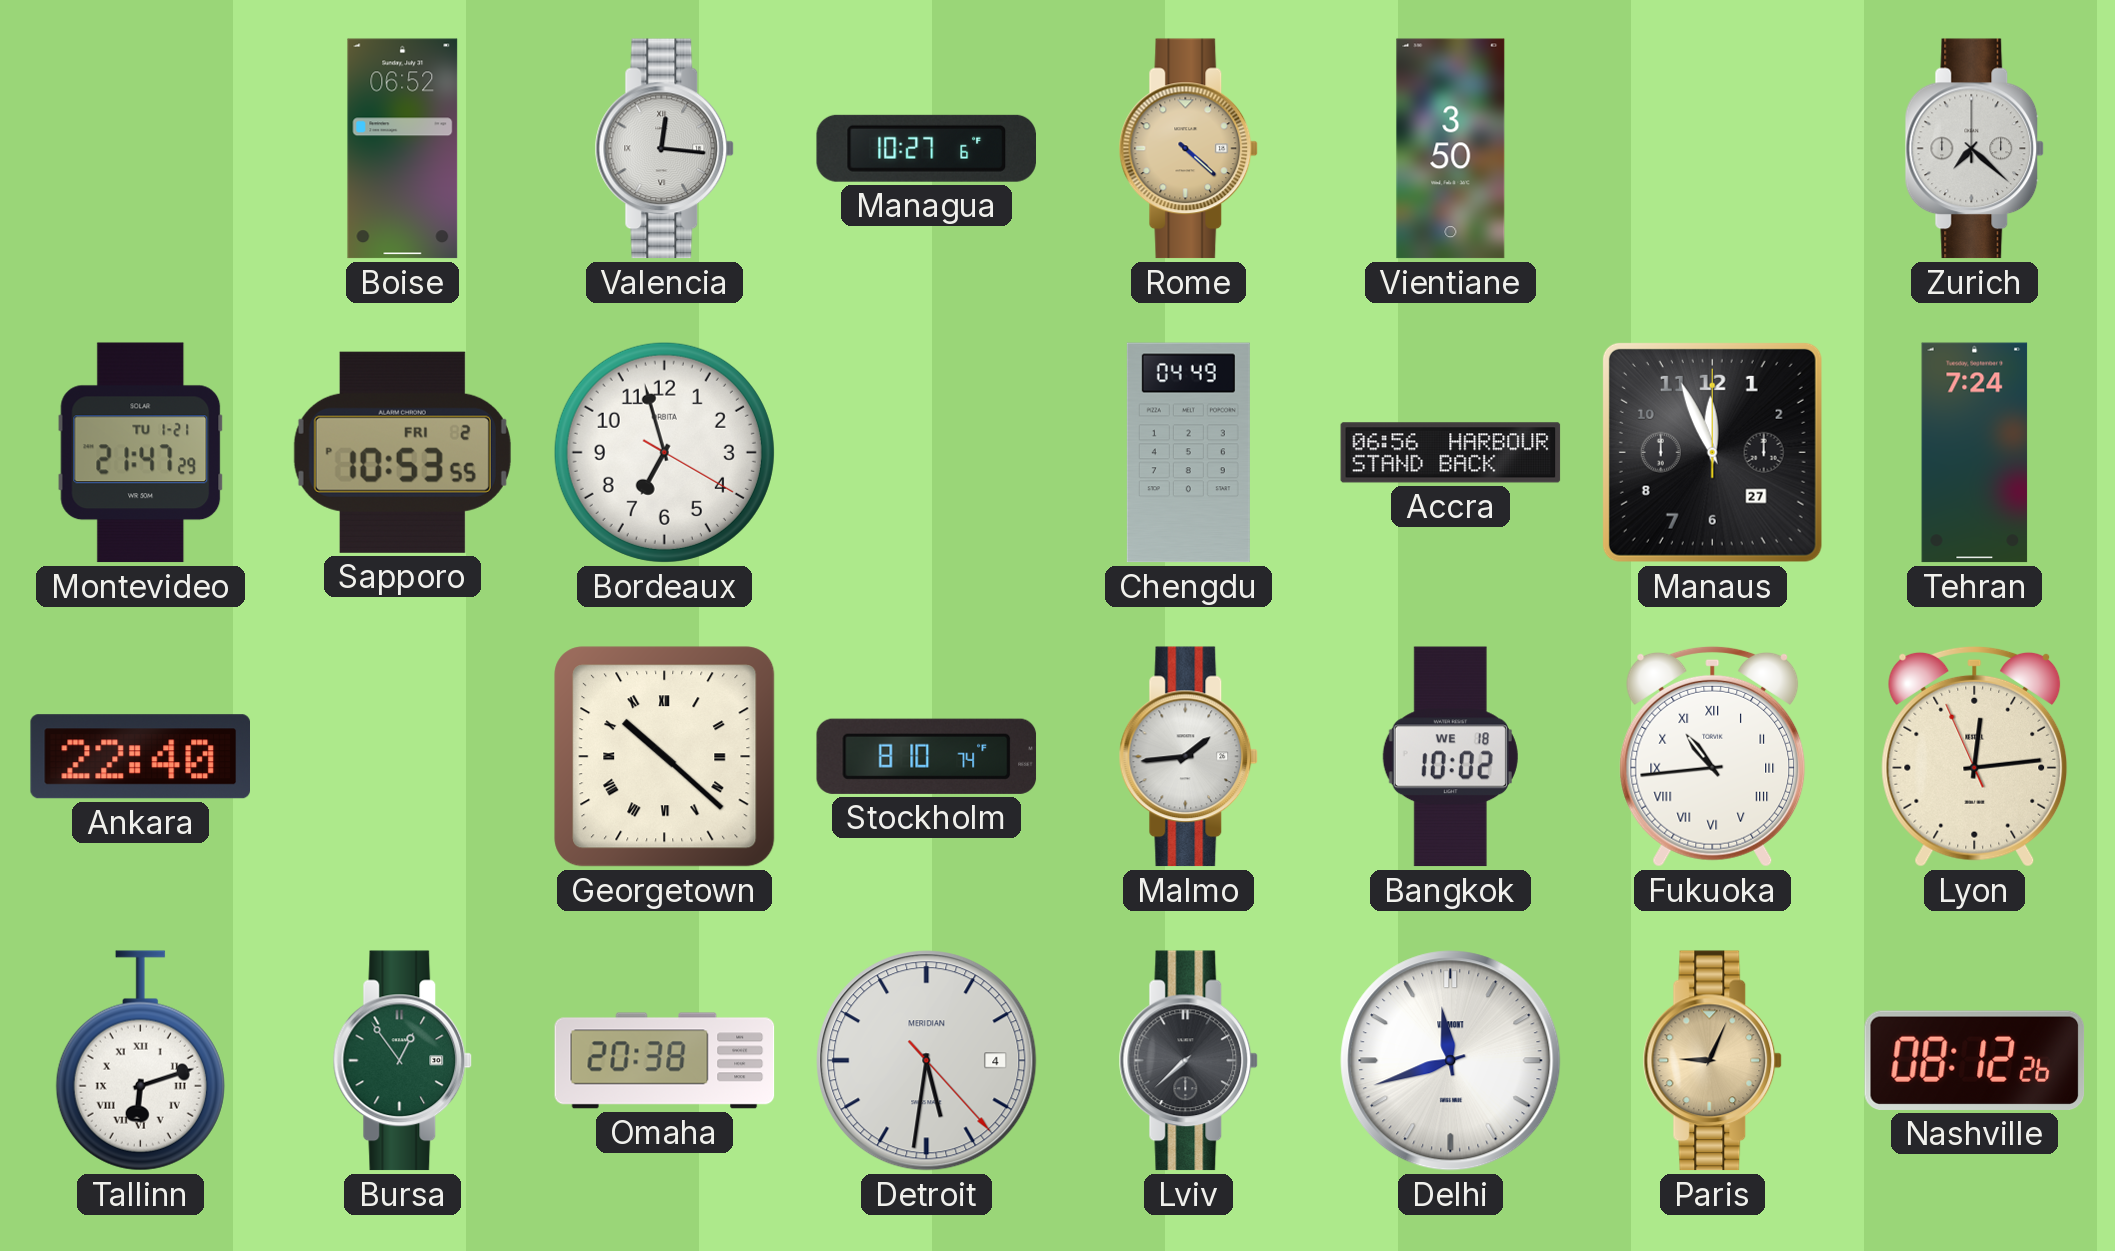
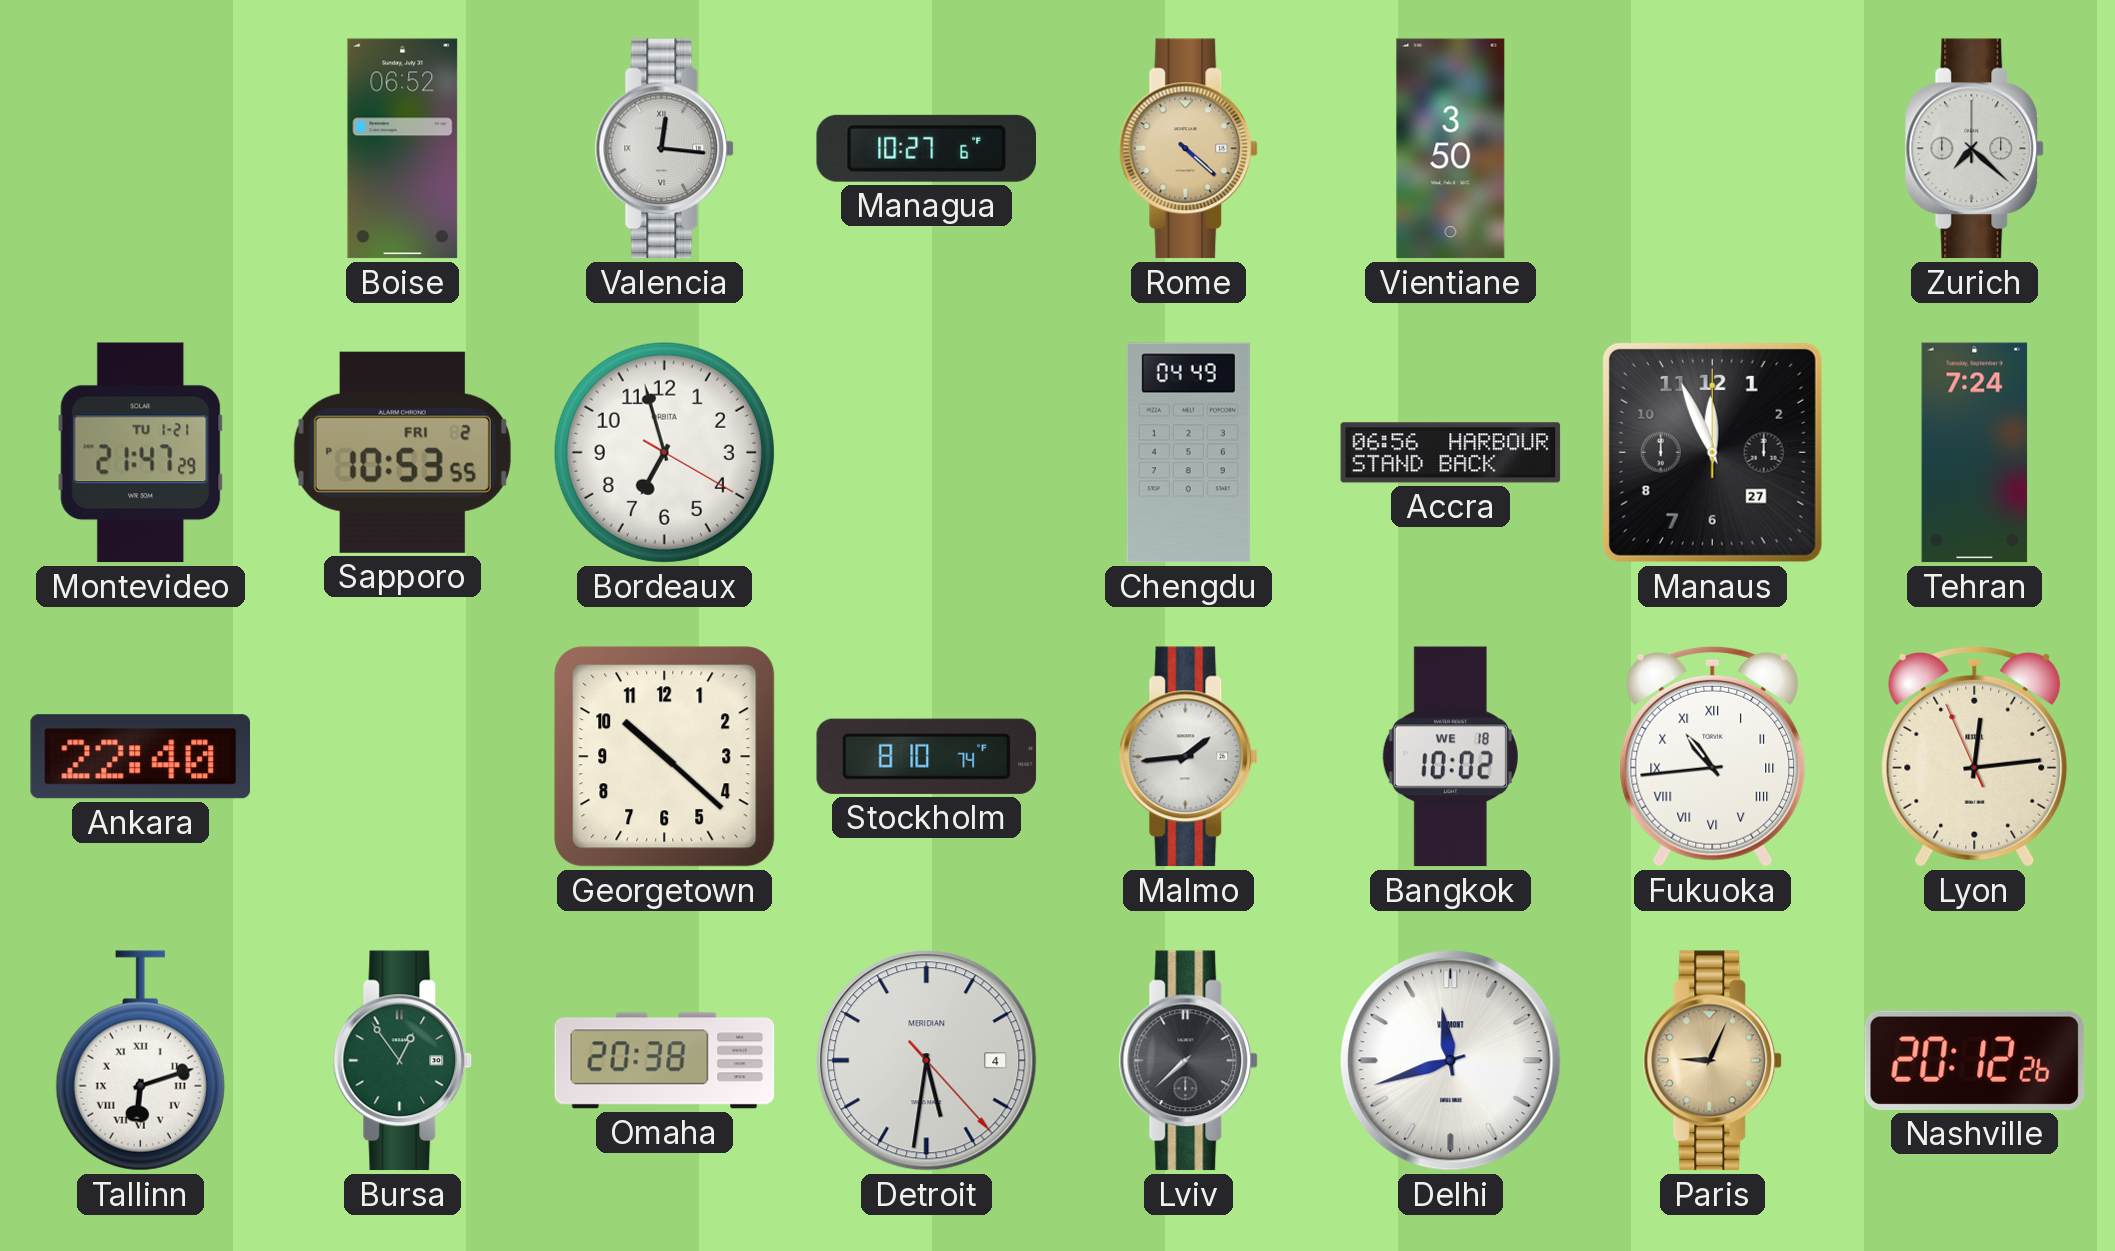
Georgetown numerals: Roman -> Arabic (665, 757)
Nashville: 08:12 -> 20:12 (1975, 1060)
